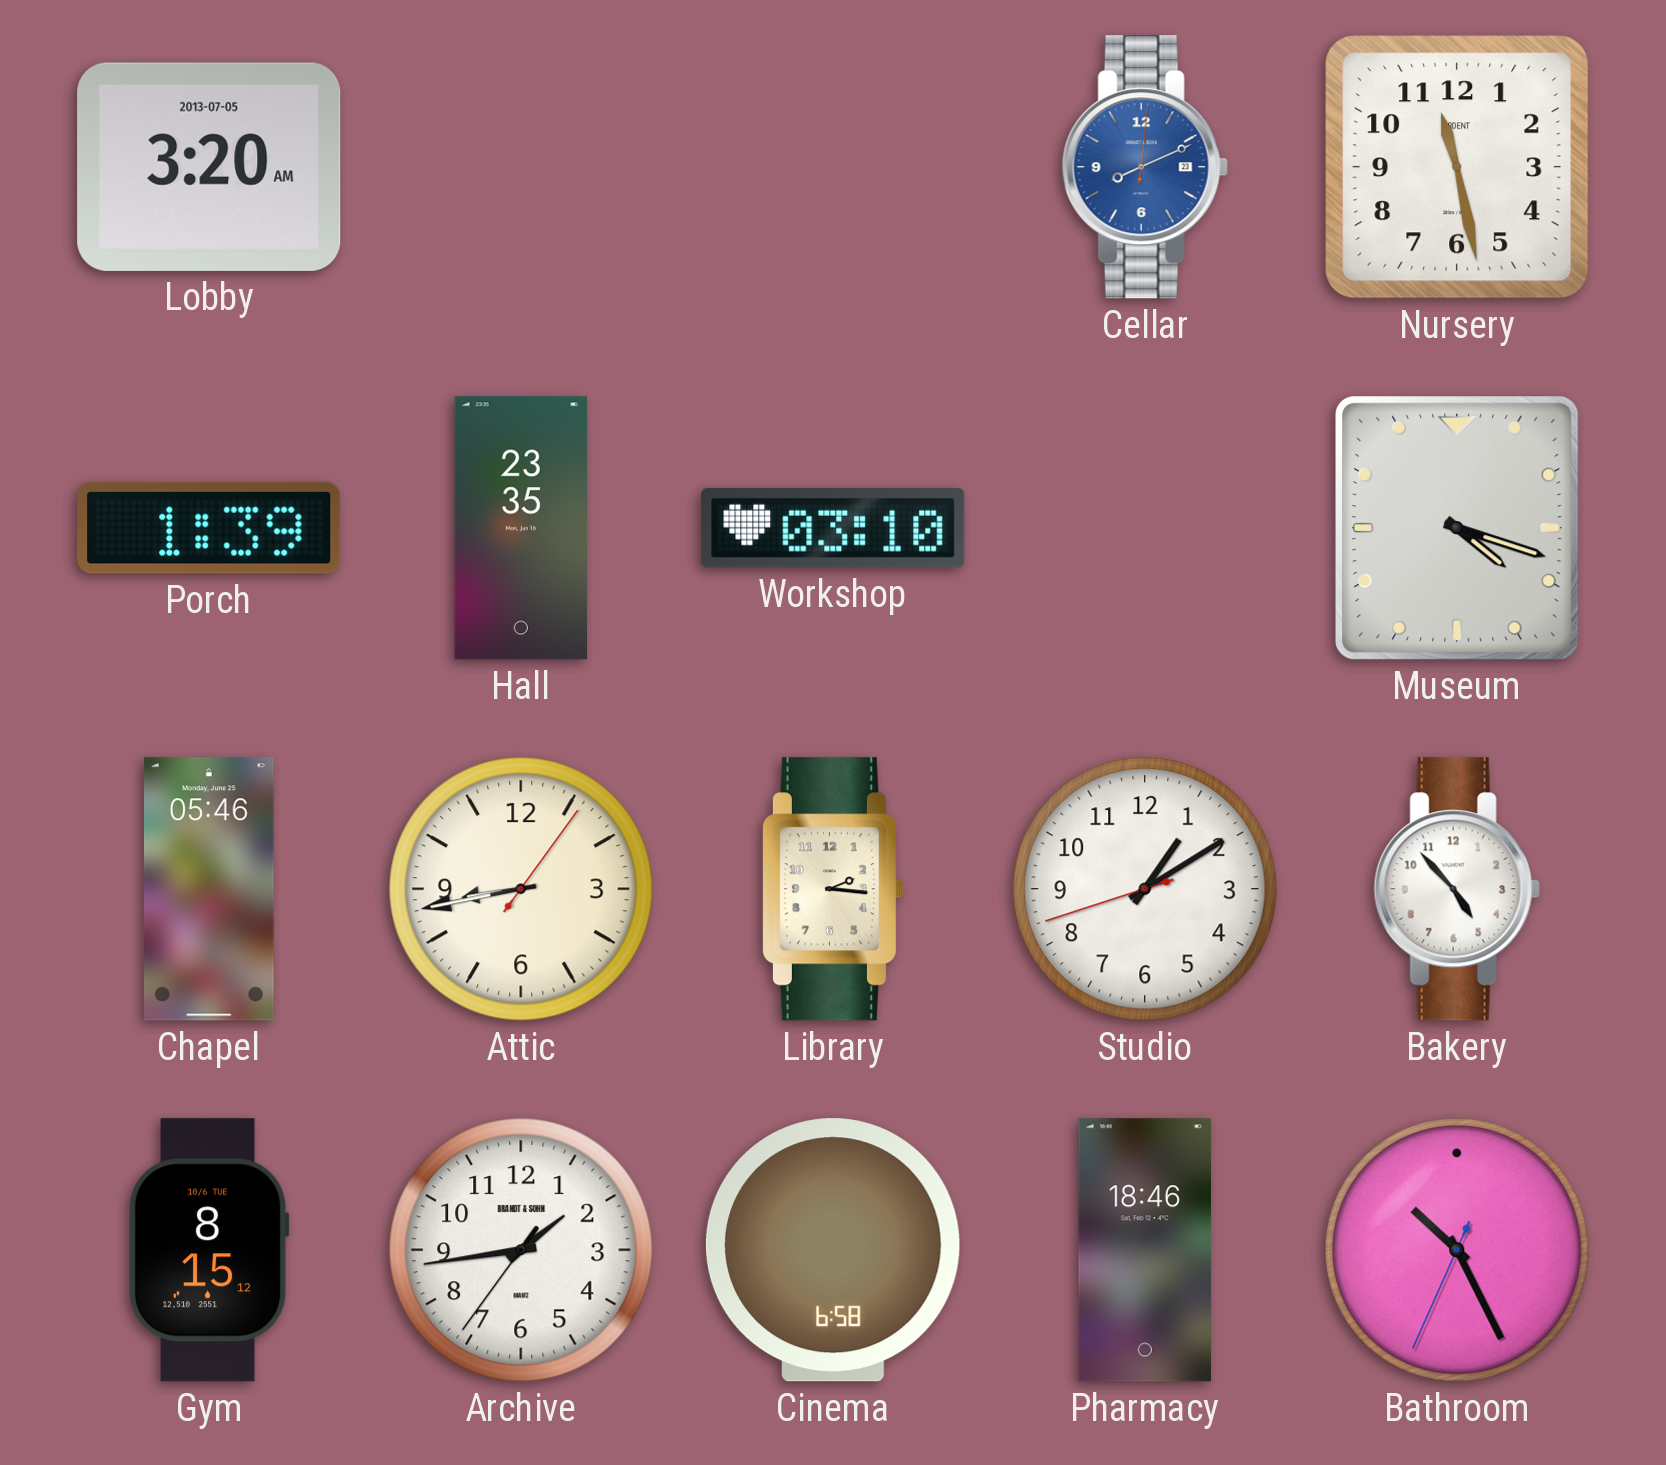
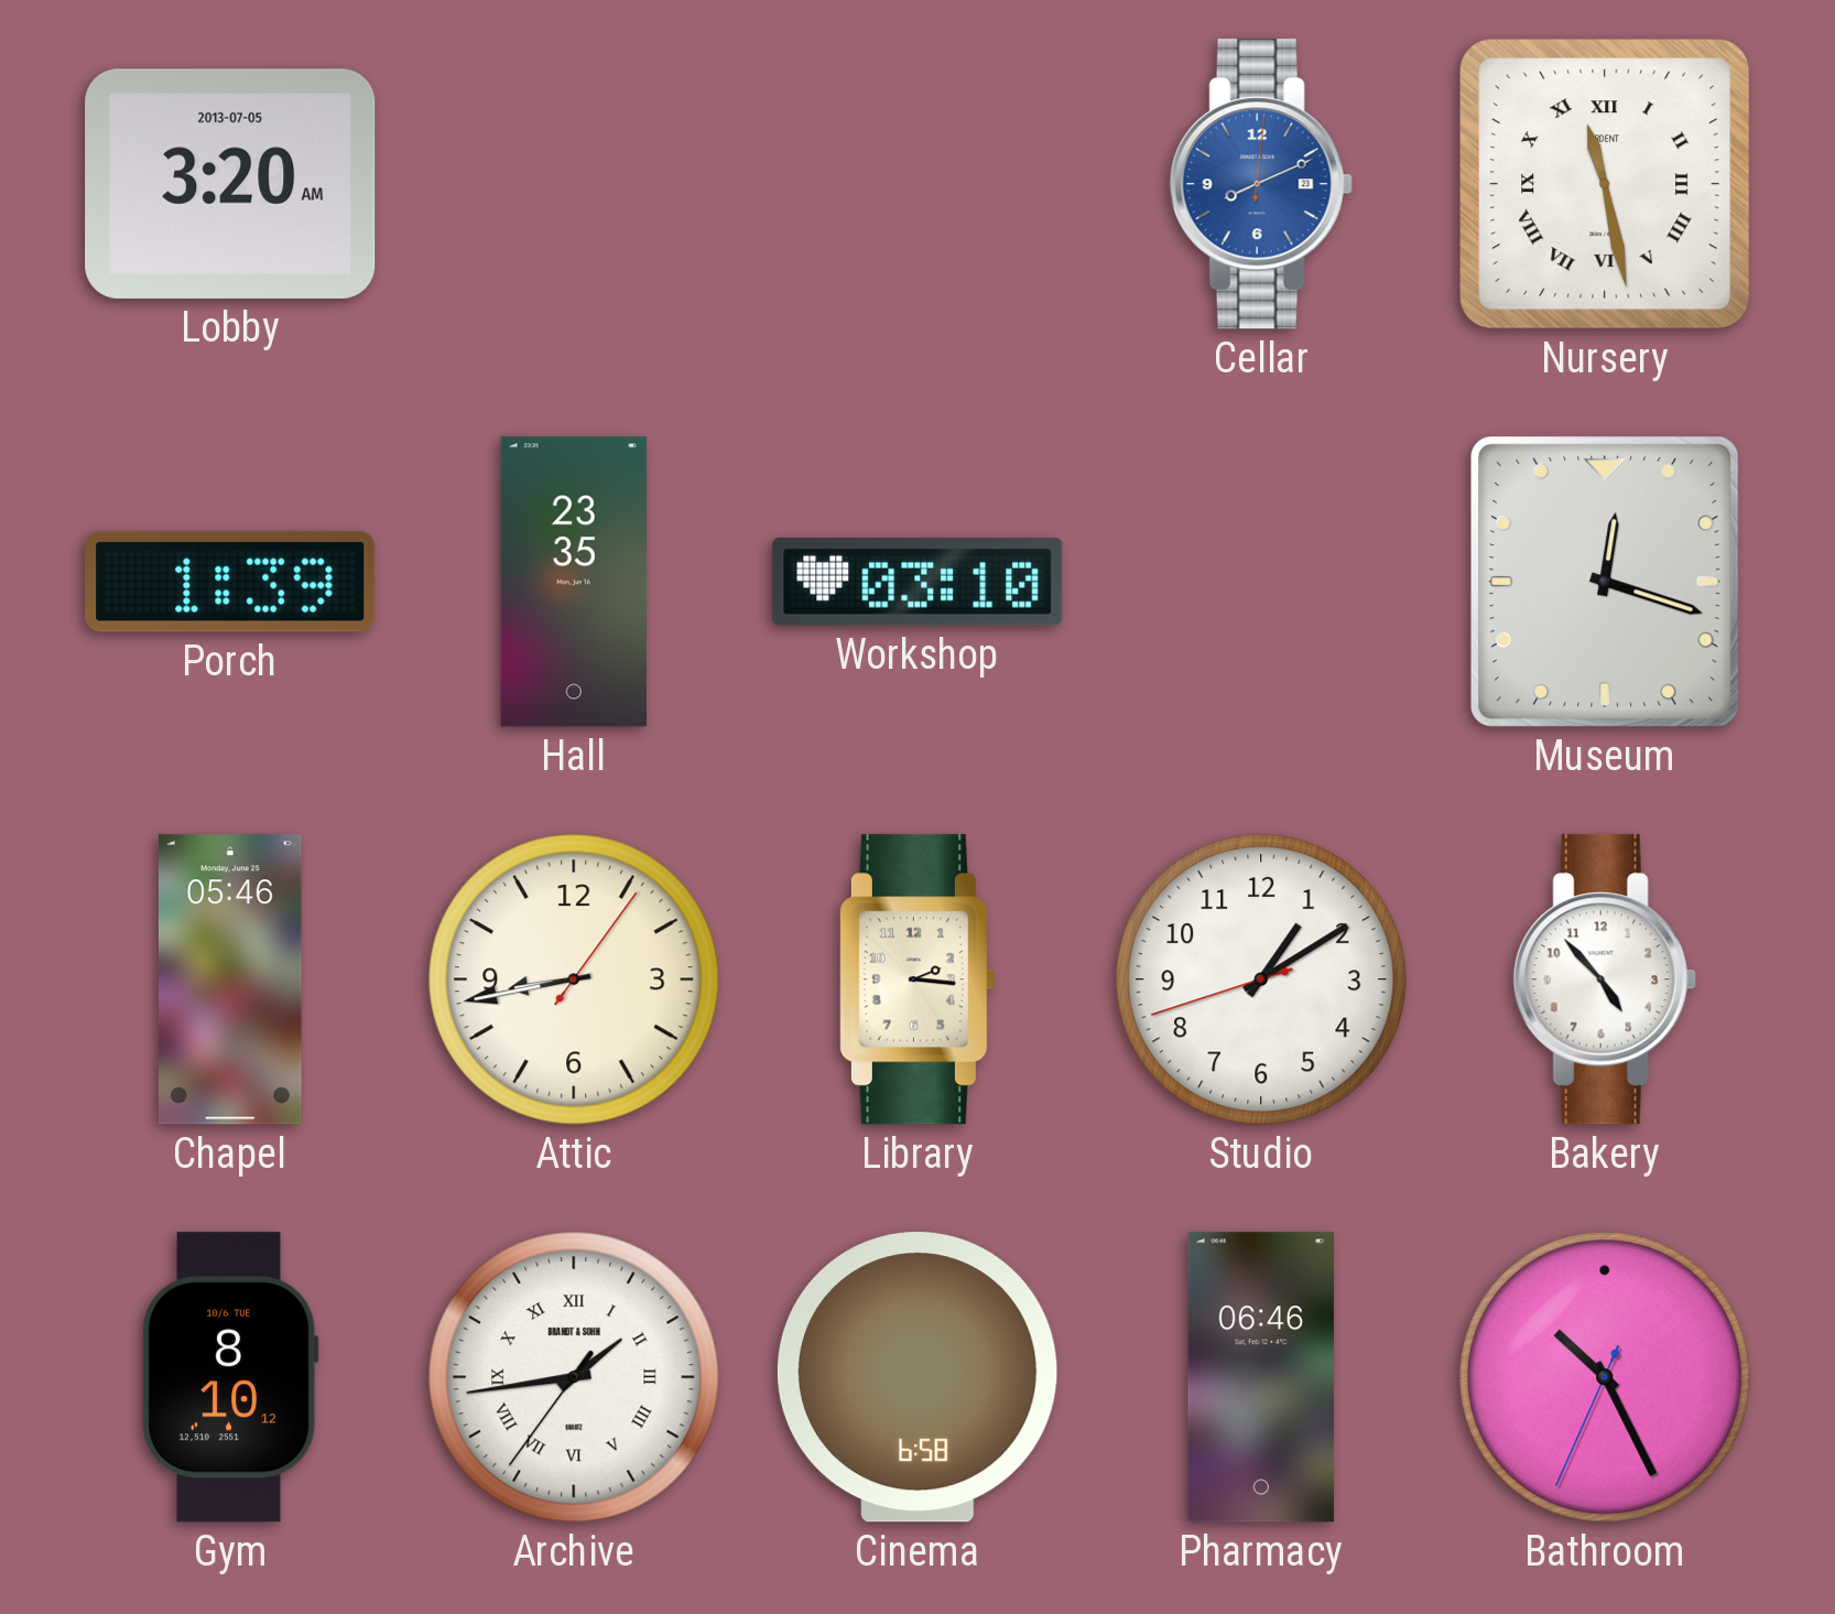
Nursery numerals: Arabic -> Roman (1605, 184)
Museum: 4:18 -> 12:18 (1606, 583)
Gym: 8:15 -> 8:10 (230, 1377)
Archive numerals: Arabic -> Roman (575, 1378)
Pharmacy: 18:46 -> 06:46 (1260, 1377)
